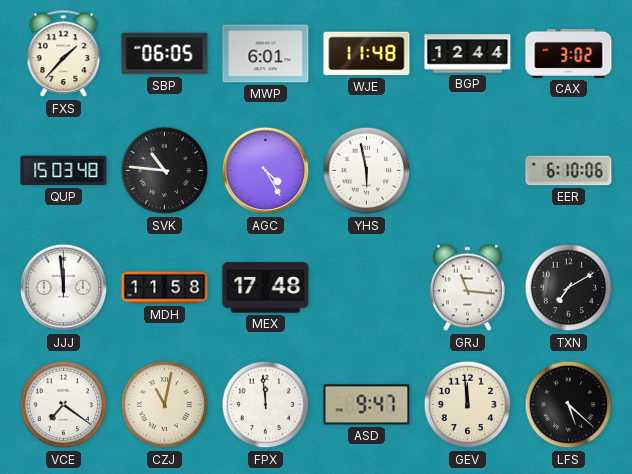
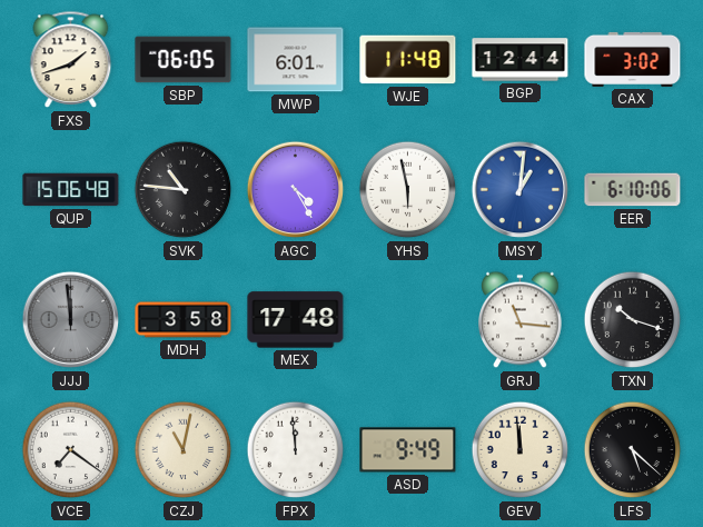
FXS: 1:37 -> 1:42 (71, 60)
QUP: 15:03 -> 15:06 (71, 190)
MSY: none -> 1:01 (521, 190)
JJJ dial: white -> grey (71, 320)
MDH: 11:58 -> 3:58 (184, 320)
TXN: 7:10 -> 10:18 (633, 320)
ASD: 9:47 -> 9:49 (408, 450)
